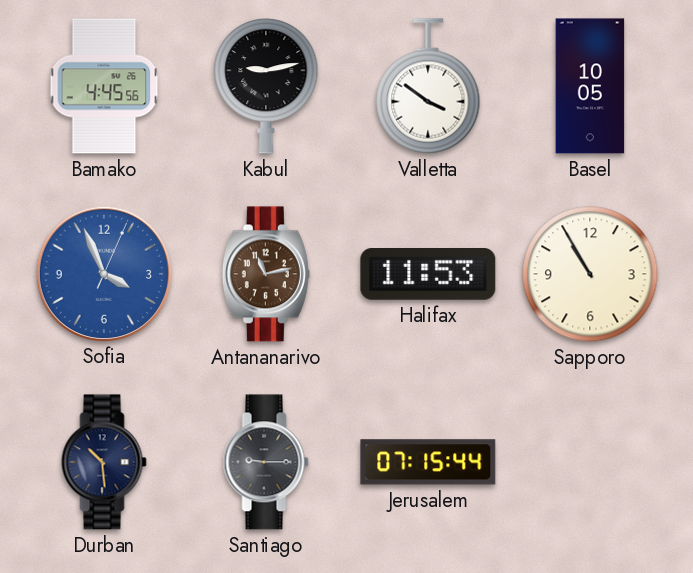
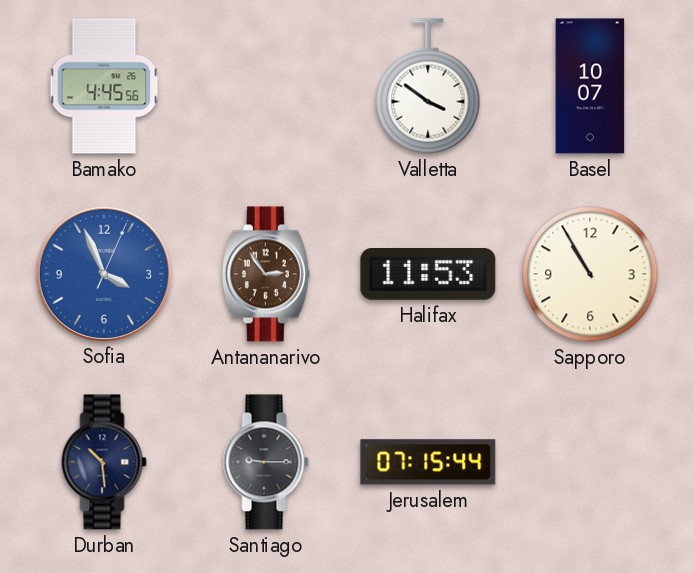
Kabul: 9:13 -> none (266, 86)
Basel: 10:05 -> 10:07 (590, 86)
Antananarivo: 11:13 -> 2:54 (266, 274)
